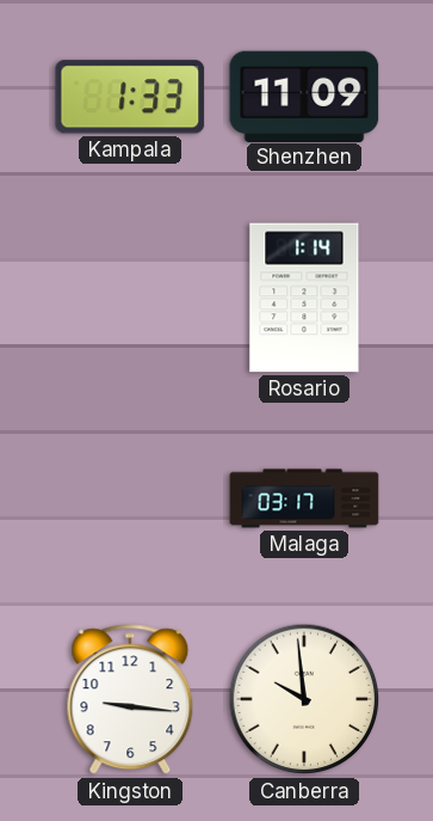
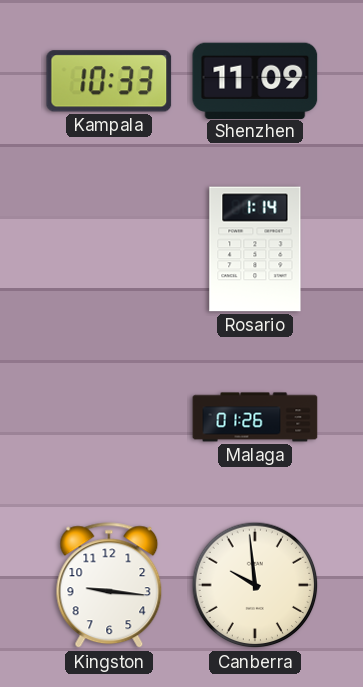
Kampala: 1:33 -> 10:33 (109, 81)
Malaga: 03:17 -> 01:26 (255, 417)
